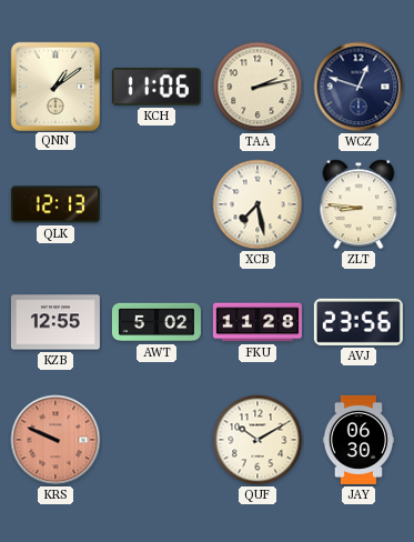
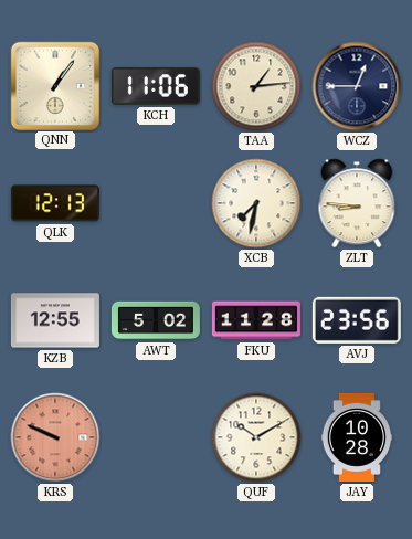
QNN: 1:09 -> 1:06 (54, 85)
TAA: 2:13 -> 1:14 (256, 86)
WCZ: 12:48 -> 12:45 (357, 86)
XCB: 7:28 -> 7:32 (256, 203)
JAY: 06:30 -> 10:28 (357, 437)
